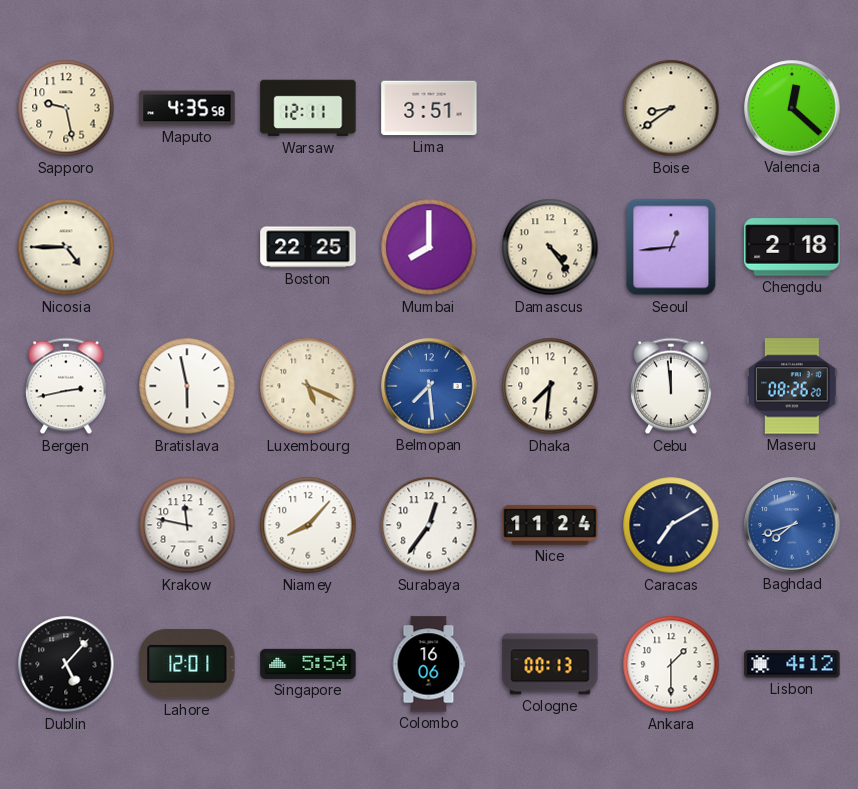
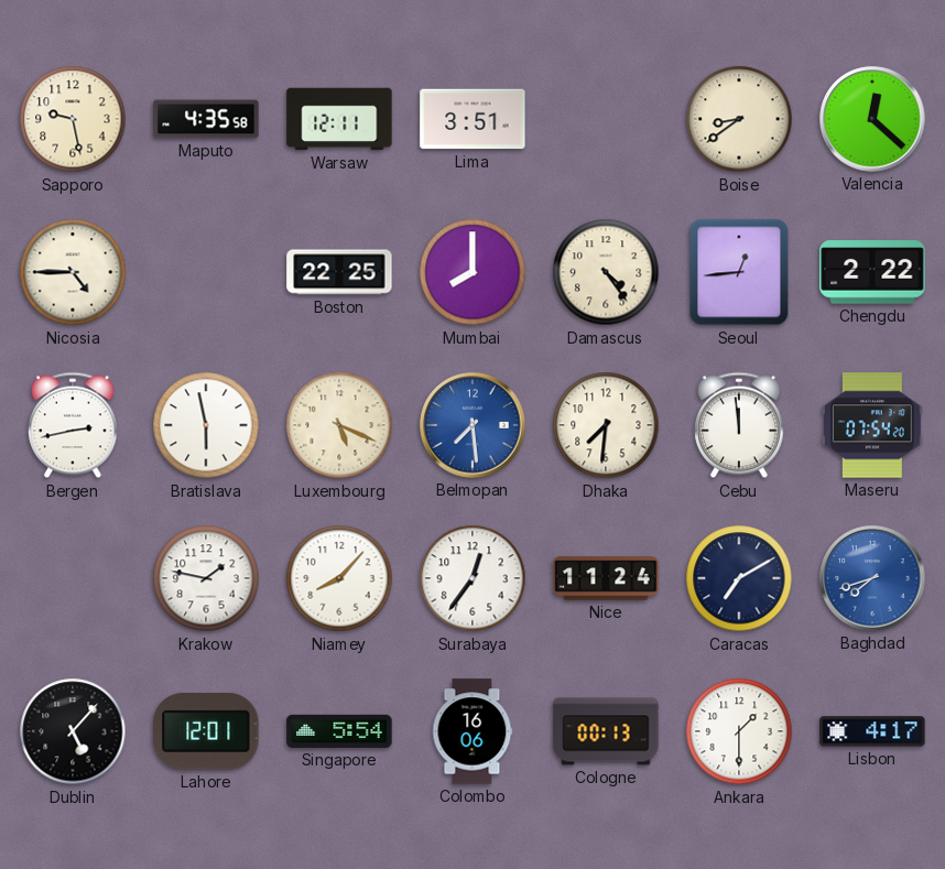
Chengdu: 2:18 -> 2:22 (872, 272)
Maseru: 08:26 -> 07:54 (873, 425)
Krakow: 11:47 -> 1:47 (206, 578)
Lisbon: 4:12 -> 4:17 (872, 731)
